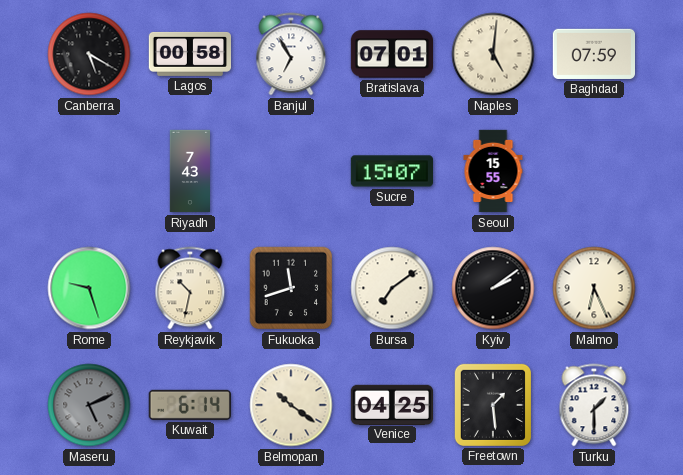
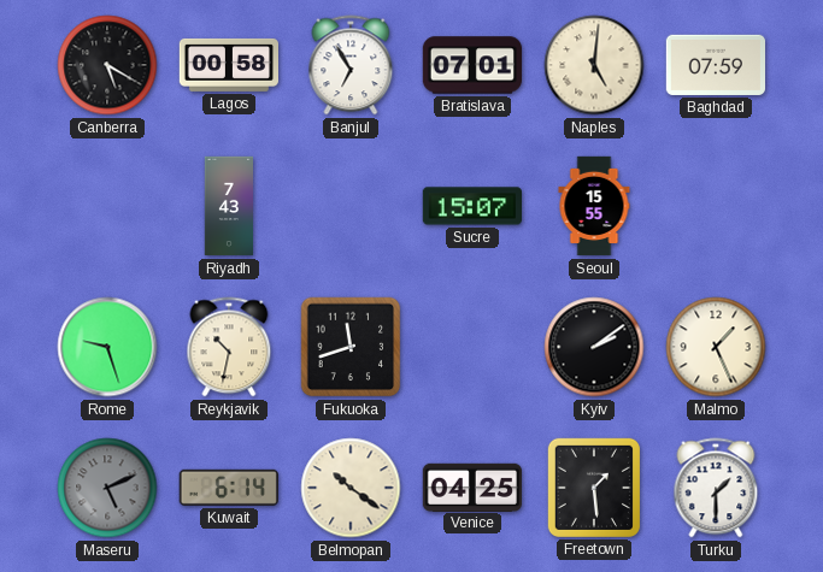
Bursa: 7:09 -> none (392, 288)
Malmo: 6:26 -> 1:26 (716, 347)
